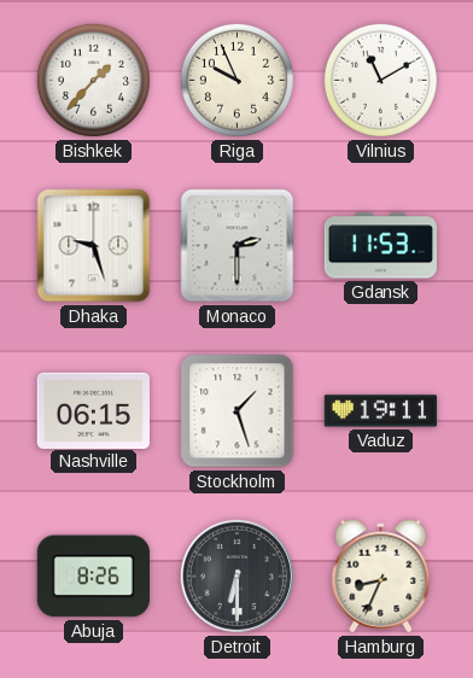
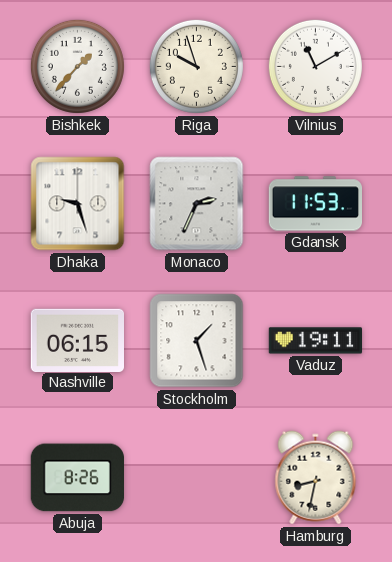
Riga: 9:56 -> 9:57 (196, 66)
Monaco: 2:30 -> 2:34 (197, 204)
Detroit: 6:30 -> none (237, 575)
Hamburg: 8:34 -> 8:32 (316, 478)
